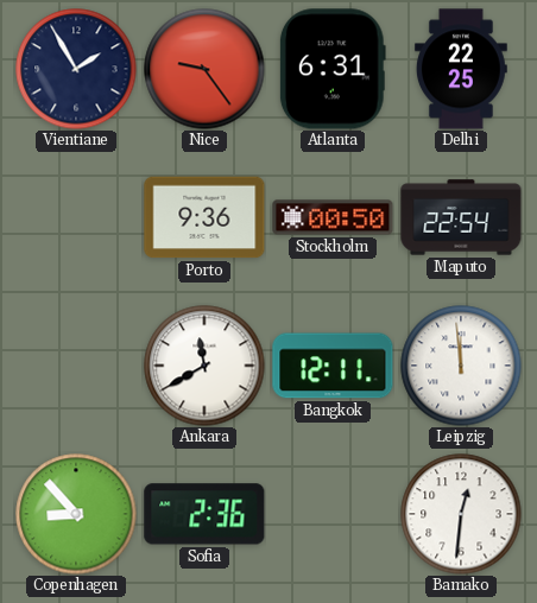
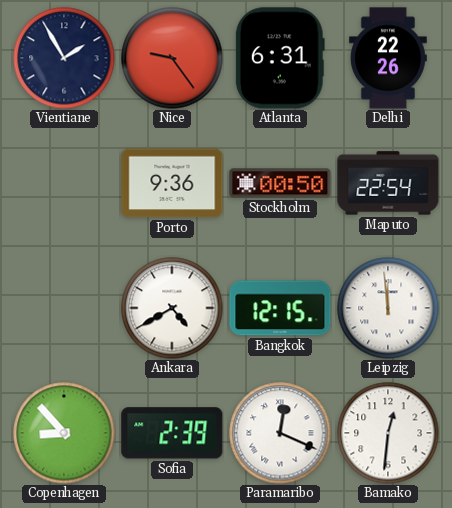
Delhi: 22:25 -> 22:26 (388, 58)
Ankara: 11:40 -> 4:40 (172, 308)
Bangkok: 12:11 -> 12:15 (280, 308)
Sofia: 2:36 -> 2:39 (172, 433)
Paramaribo: none -> 12:19 (280, 433)
